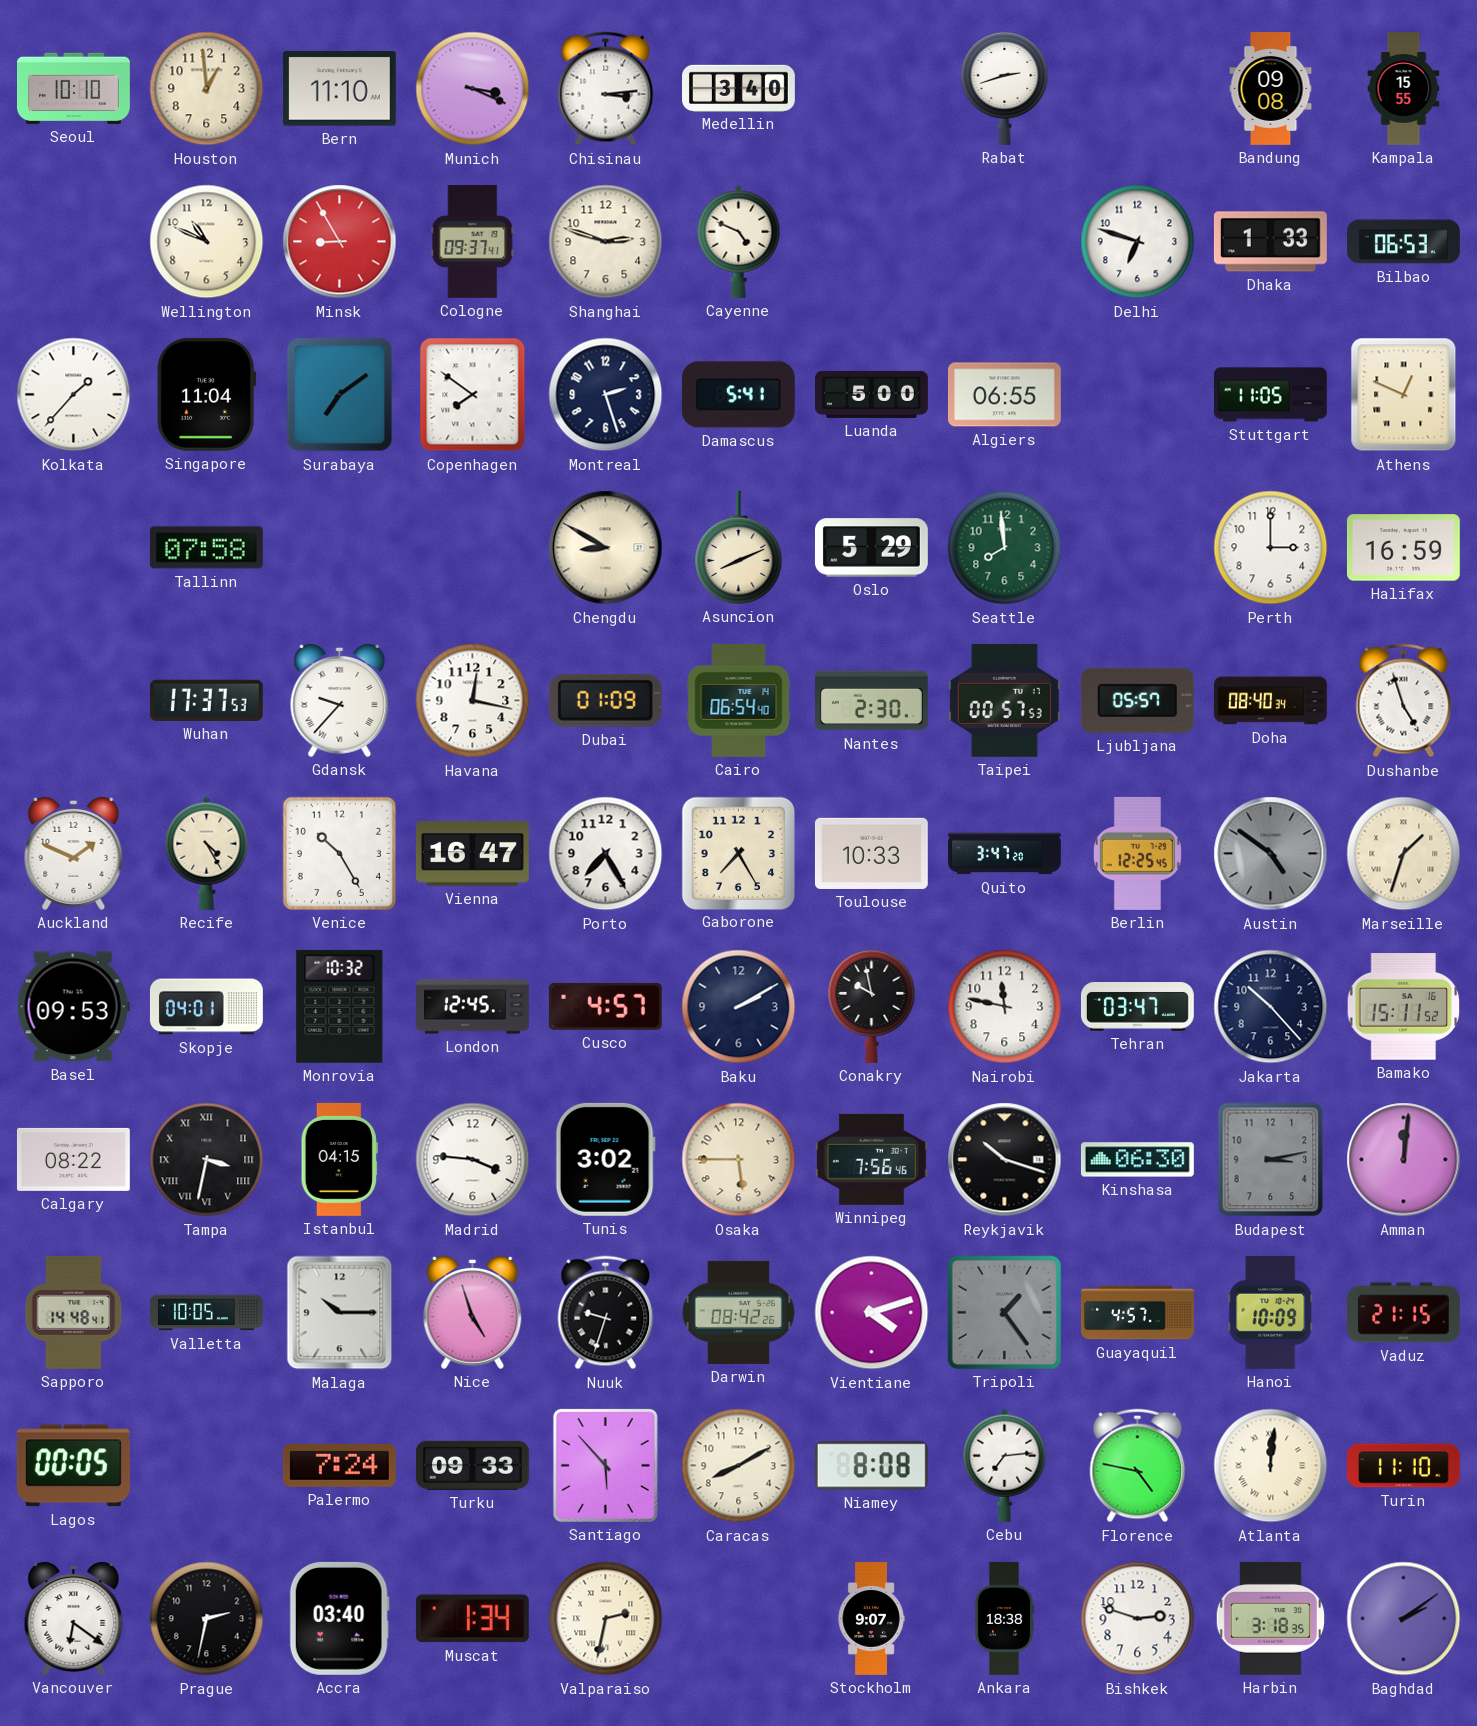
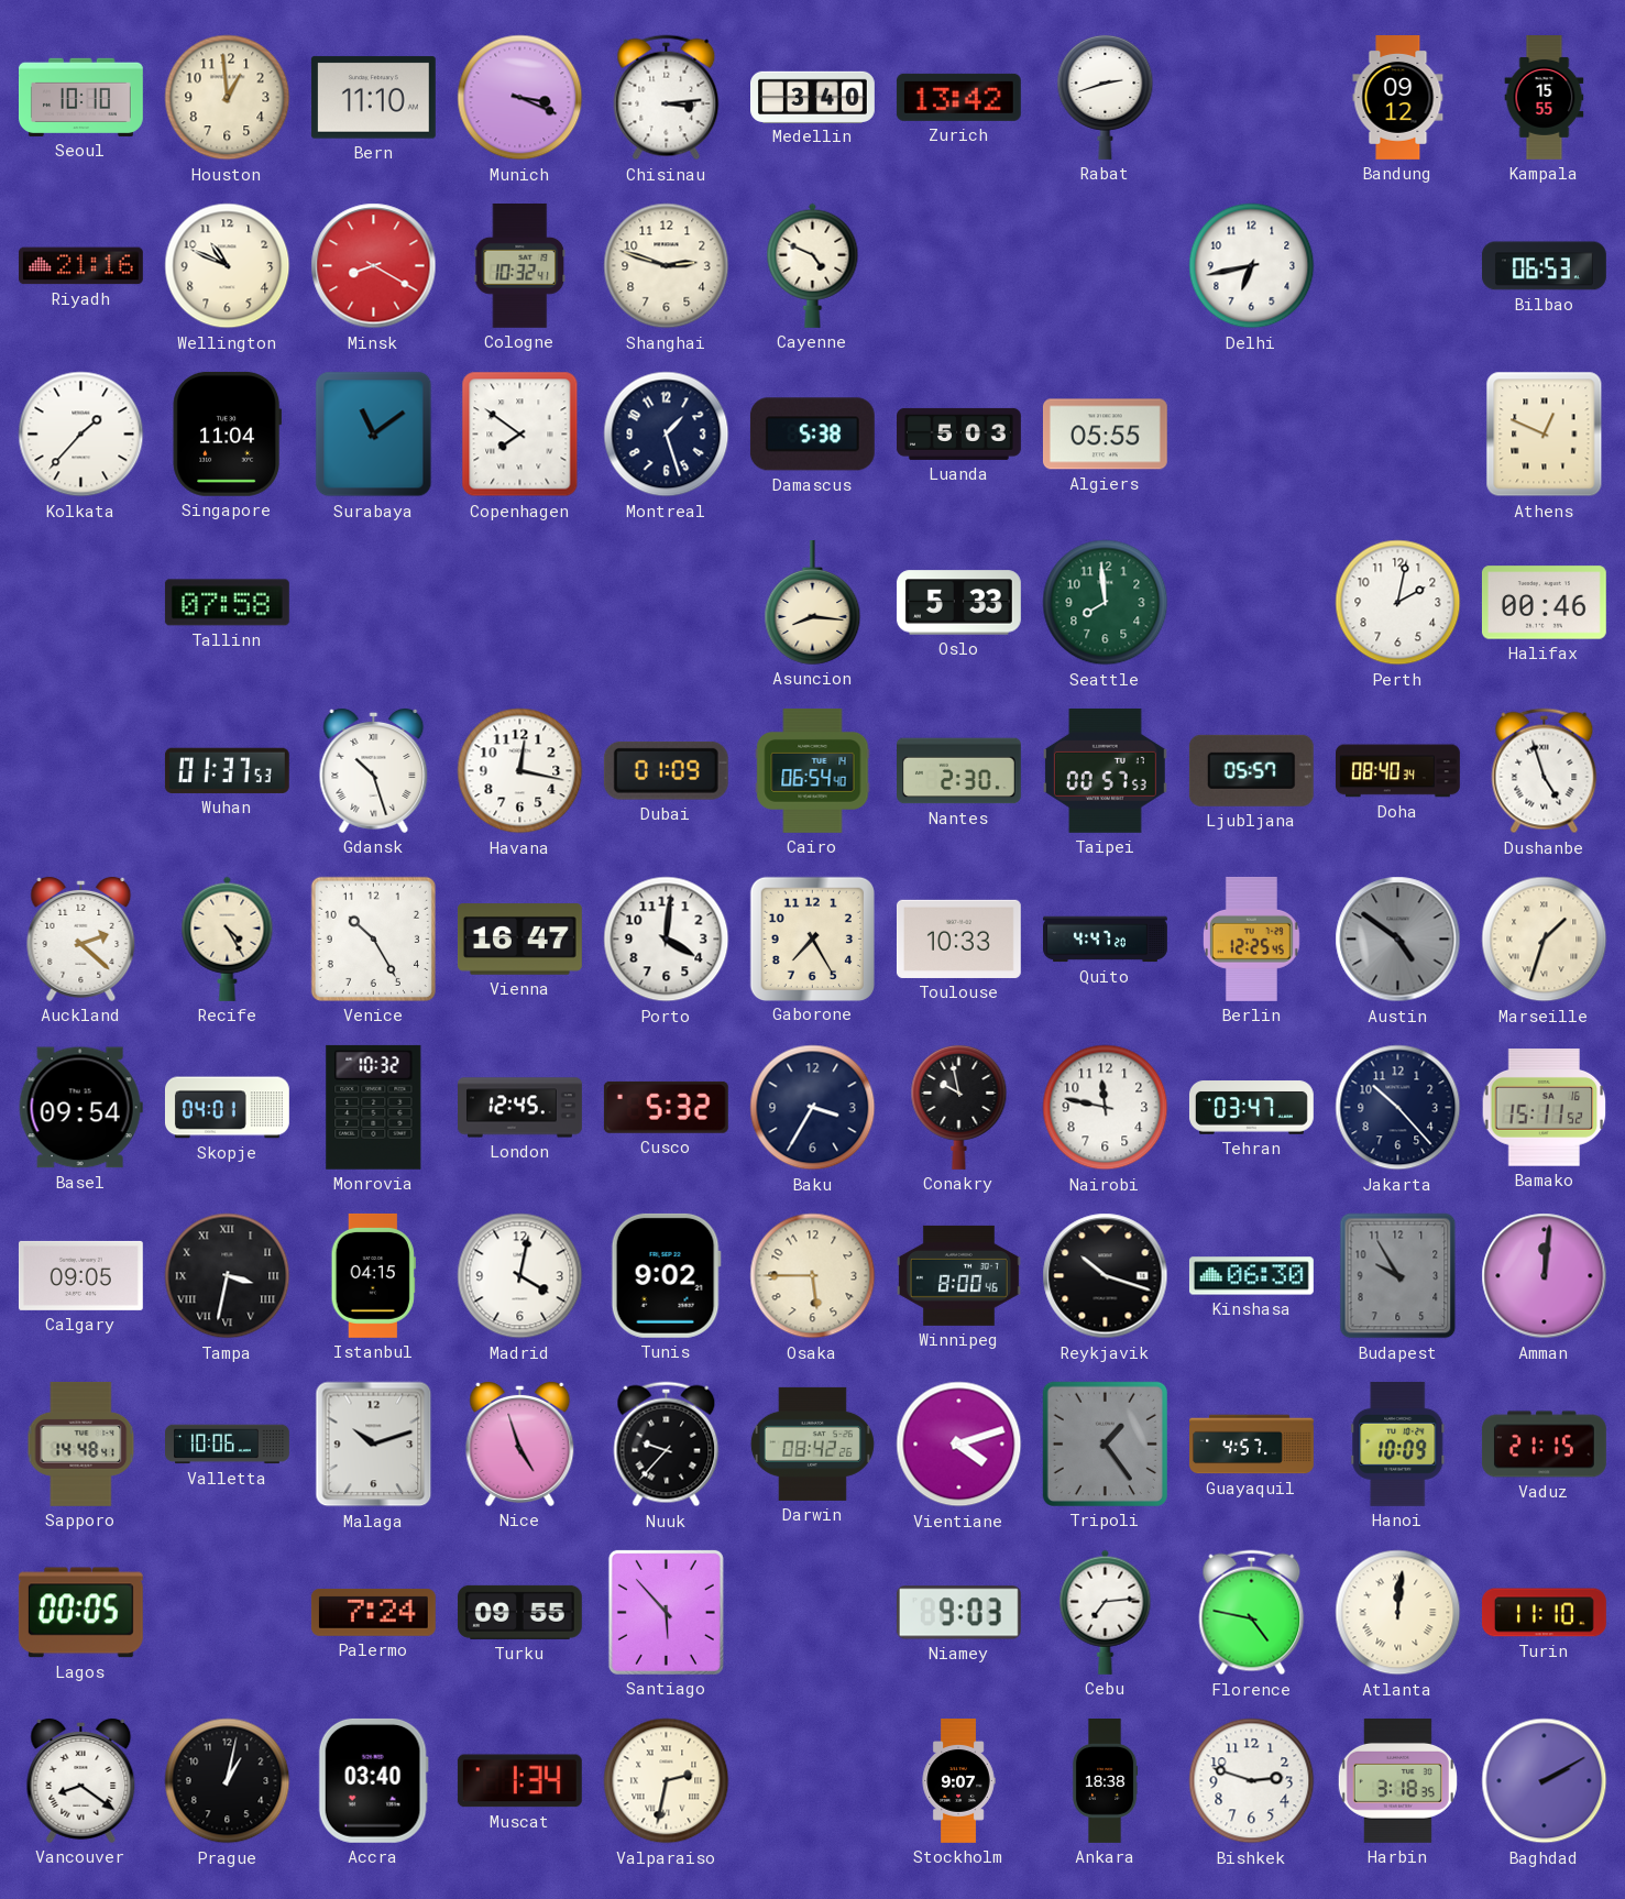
Zurich: none -> 13:42 (958, 97)
Bandung: 09:08 -> 09:12 (1398, 98)
Riyadh: none -> 21:16 (80, 266)
Minsk: 8:55 -> 8:20 (374, 266)
Cologne: 09:37 -> 10:32 (520, 265)
Delhi: 6:48 -> 6:43 (1252, 266)
Dhaka: 1:33 -> none (1270, 242)
Surabaya: 7:09 -> 11:09 (374, 435)
Montreal: 2:27 -> 1:27 (667, 435)
Damascus: 5:41 -> 5:38 (812, 435)
Luanda: 5:00 -> 5:03 (959, 433)
Algiers: 06:55 -> 05:55 (1105, 435)
Stuttgart: 11:05 -> none (1270, 395)
Chengdu: 8:50 -> none (606, 548)
Asuncion: 8:11 -> 8:16 (813, 602)
Oslo: 5:29 -> 5:33 (958, 603)
Perth: 3:00 -> 2:02 (1398, 603)
Halifax: 16:59 -> 00:46 (1544, 603)
Wuhan: 17:37 -> 01:37 (227, 770)
Gdansk: 9:37 -> 10:27 (374, 770)
Auckland: 1:49 -> 2:22 (81, 938)
Porto: 7:25 -> 4:01 (667, 940)
Quito: 3:47 -> 4:47 (1106, 940)
Basel: 09:53 -> 09:54 (80, 1108)
Cusco: 4:57 -> 5:32 (666, 1107)
Baku: 2:10 -> 3:35 (813, 1108)
Calgary: 08:22 -> 09:05 (80, 1275)
Madrid: 3:46 -> 4:02 (520, 1276)
Tunis: 3:02 -> 9:02 (666, 1275)
Winnipeg: 7:56 -> 8:00 (958, 1275)
Budapest: 3:13 -> 9:55 (1398, 1276)
Valletta: 10:05 -> 10:06 (228, 1445)
Malaga: 10:15 -> 10:12 (374, 1445)
Nuuk: 9:33 -> 9:37 (667, 1445)
Turku: 09:33 -> 09:55 (519, 1612)
Caracas: 8:10 -> none (739, 1466)
Niamey: 8:08 -> 9:03 (958, 1613)
Vancouver: 6:21 -> 8:21 (81, 1780)
Prague: 2:32 -> 1:02 (228, 1781)
Baghdad: 2:09 -> 2:10 (1545, 1781)
